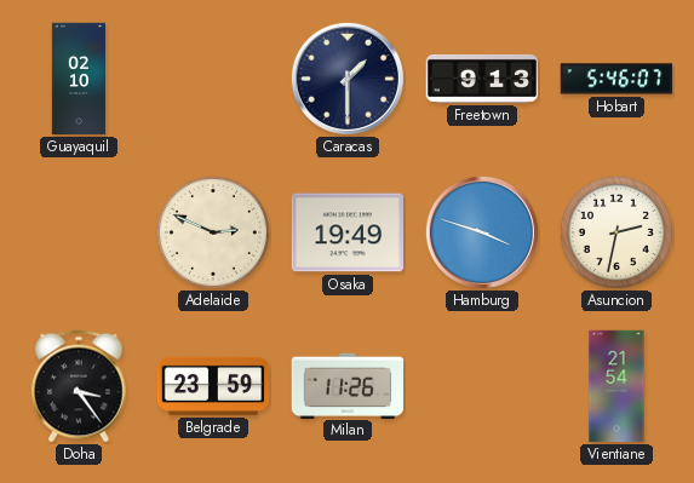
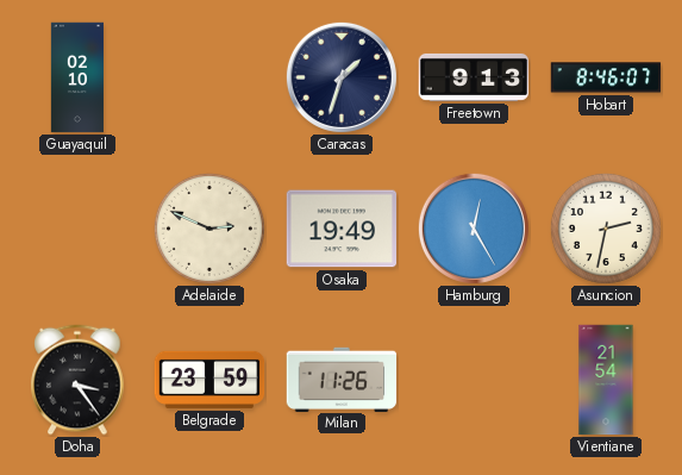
Caracas: 1:30 -> 1:33 (342, 77)
Hobart: 5:46 -> 8:46 (606, 77)
Hamburg: 3:48 -> 12:25 (474, 229)
